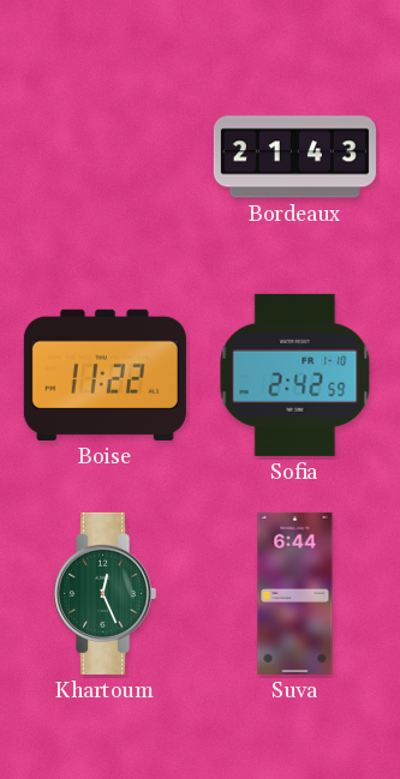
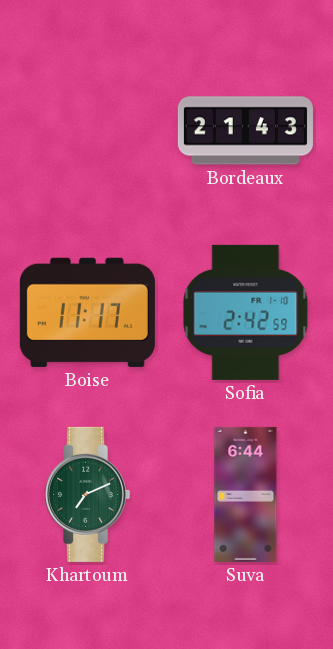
Boise: 11:22 -> 11:17 (87, 312)
Khartoum: 12:26 -> 7:11 (88, 494)
